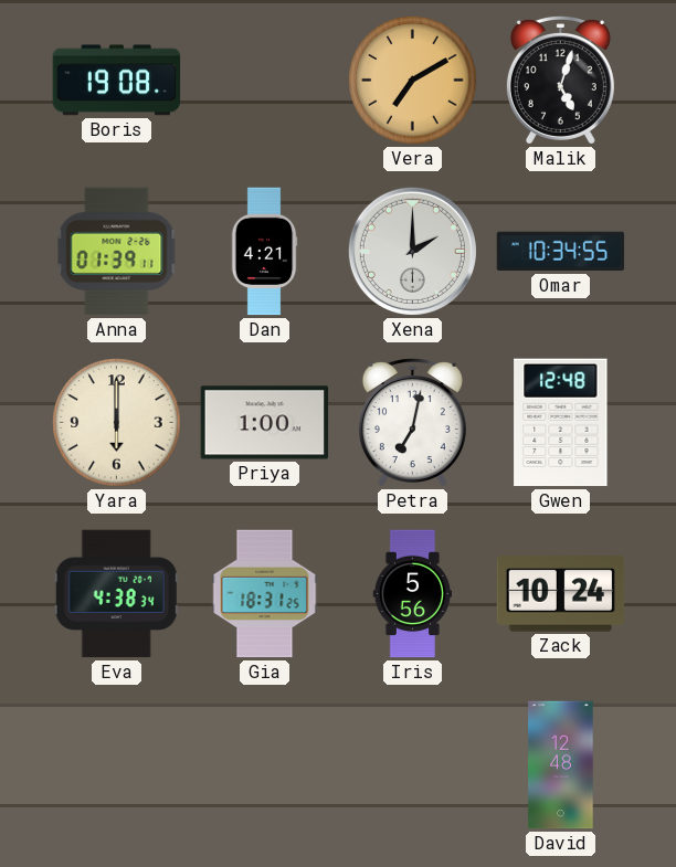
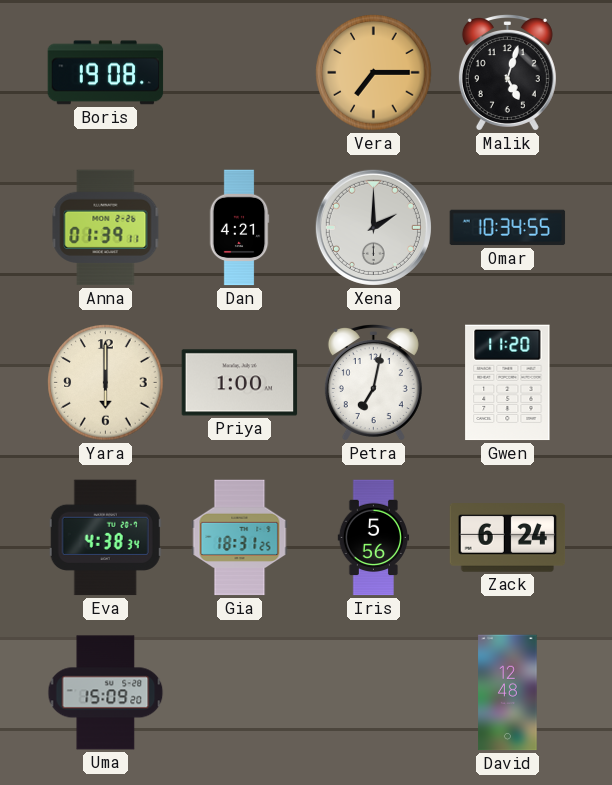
Vera: 7:10 -> 7:15 (374, 73)
Gwen: 12:48 -> 11:20 (508, 383)
Zack: 10:24 -> 6:24 (508, 538)
Uma: none -> 15:09 (106, 693)
